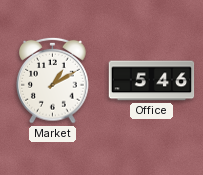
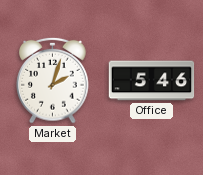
Market: 1:10 -> 2:03 (53, 80)
